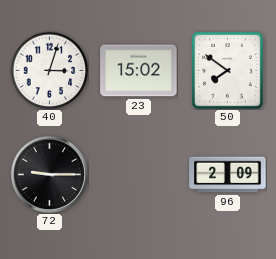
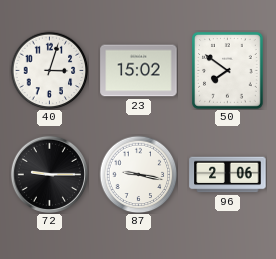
87: none -> 9:17 (138, 174)
96: 2:09 -> 2:06 (228, 175)
